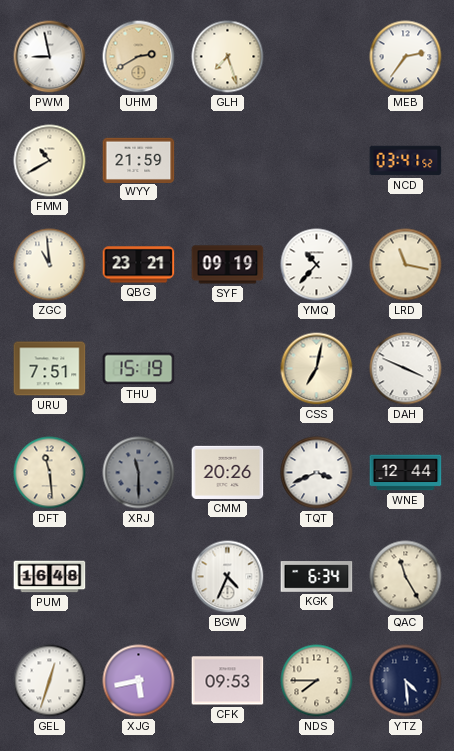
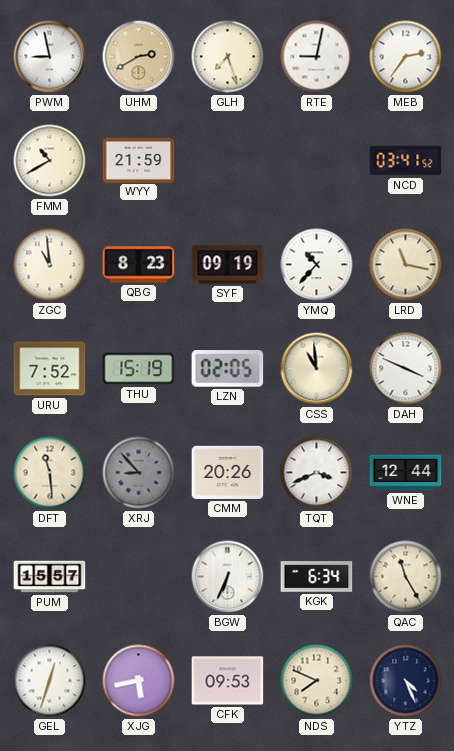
RTE: none -> 9:02 (317, 57)
QBG: 23:21 -> 8:23 (139, 265)
URU: 7:51 -> 7:52 (50, 369)
LZN: none -> 02:05 (228, 369)
CSS: 7:02 -> 10:59 (317, 369)
XRJ: 11:30 -> 8:53 (139, 473)
PUM: 16:48 -> 15:57 (50, 577)
BGW: 4:34 -> 6:34 (228, 577)
NDS: 7:45 -> 7:49 (317, 681)
YTZ: 4:29 -> 4:26 (406, 681)
